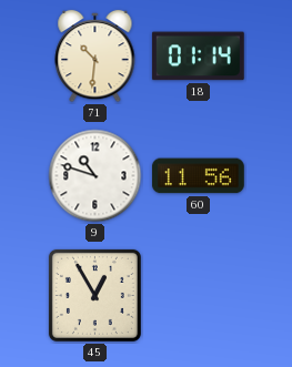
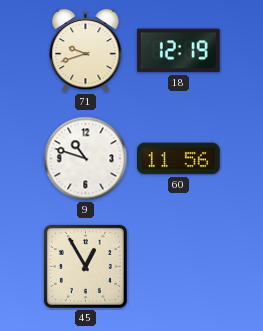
71: 10:31 -> 9:42 (86, 51)
18: 01:14 -> 12:19 (178, 51)
